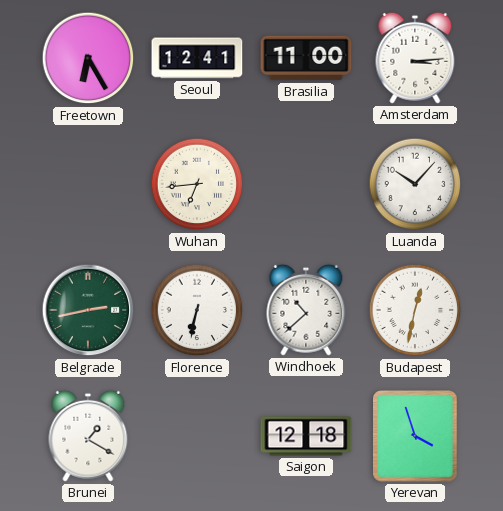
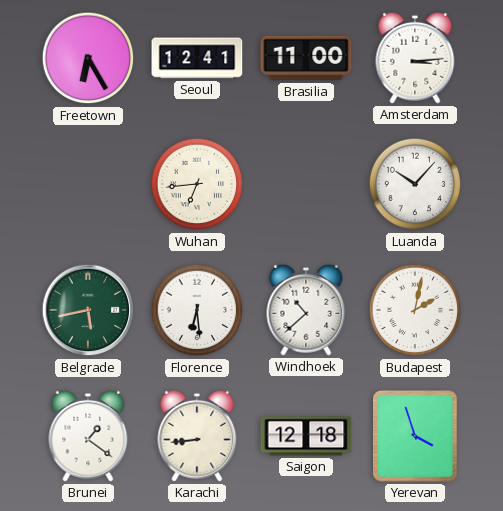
Belgrade: 2:43 -> 5:43 (88, 310)
Florence: 6:32 -> 6:29 (197, 310)
Budapest: 12:32 -> 2:02 (415, 310)
Brunei: 1:20 -> 1:21 (88, 436)
Karachi: none -> 8:44 (197, 436)
